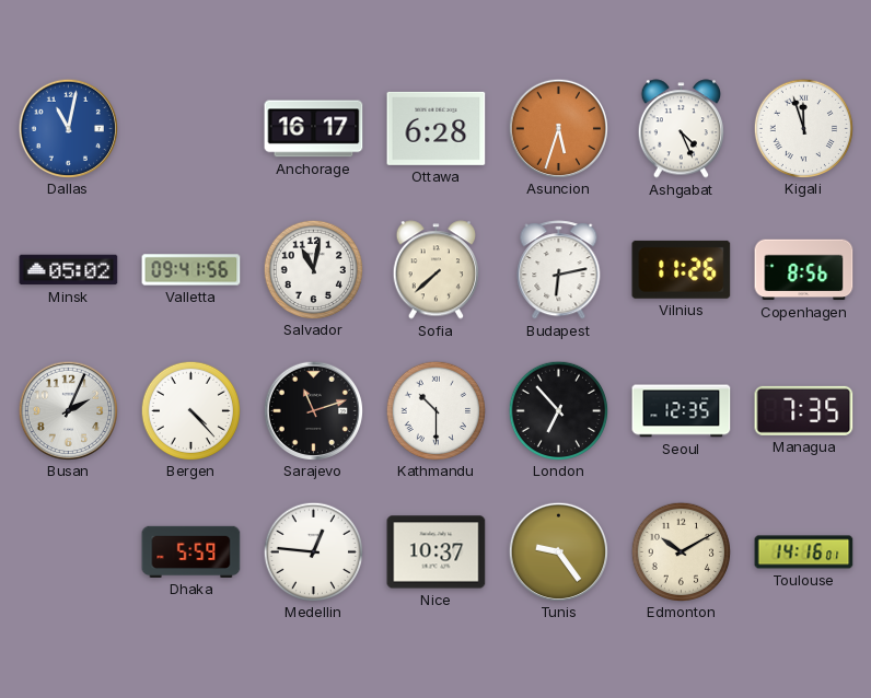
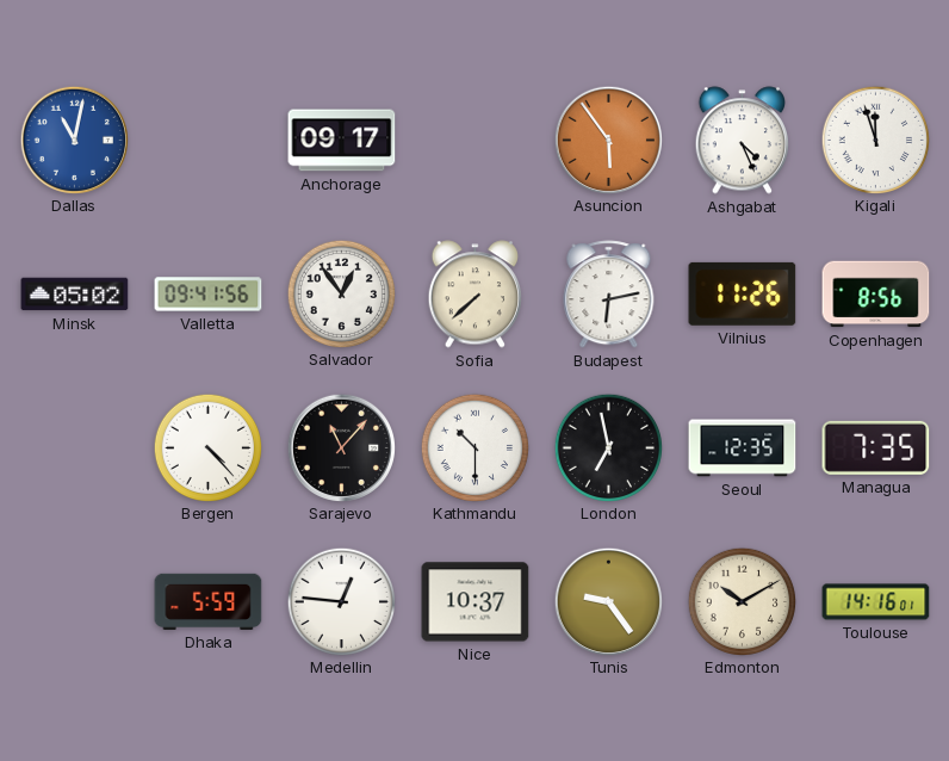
Anchorage: 16:17 -> 09:17 (342, 141)
Ottawa: 6:28 -> none (437, 128)
Asuncion: 5:33 -> 5:54 (608, 140)
Salvador: 11:02 -> 12:54 (341, 293)
Busan: 2:04 -> none (68, 410)
Sarajevo: 11:12 -> 11:07 (341, 447)
London: 6:53 -> 6:58 (608, 447)
